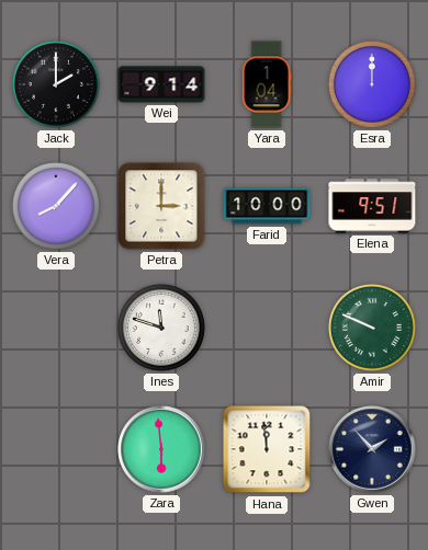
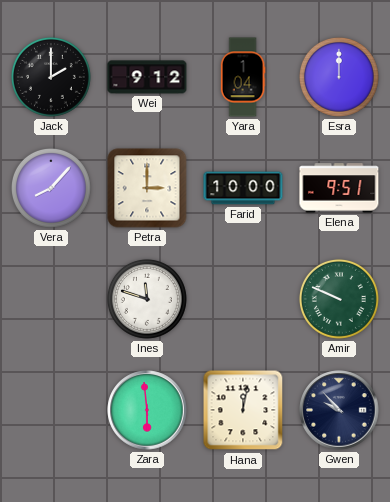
Wei: 9:14 -> 9:12 (147, 77)
Hana: 11:59 -> 12:02 (243, 410)
Gwen: 1:53 -> 9:53 (339, 410)
